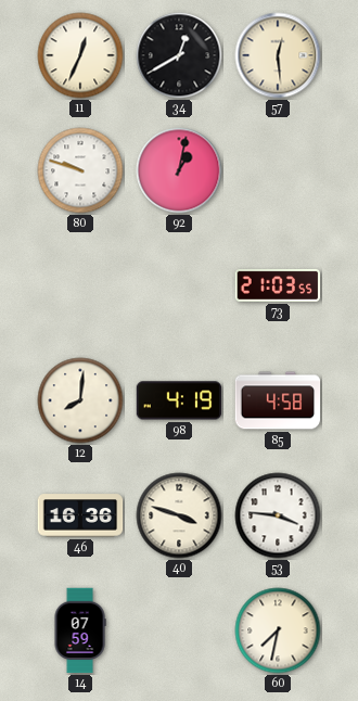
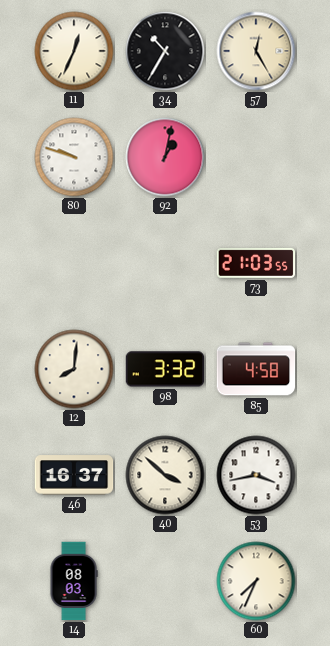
34: 12:40 -> 10:35 (165, 51)
57: 12:29 -> 12:25 (256, 51)
98: 4:19 -> 3:32 (165, 369)
46: 16:36 -> 16:37 (74, 475)
40: 3:48 -> 3:52 (165, 475)
53: 3:46 -> 3:43 (256, 475)
14: 07:59 -> 08:03 (74, 581)
60: 7:32 -> 7:34 (256, 581)
